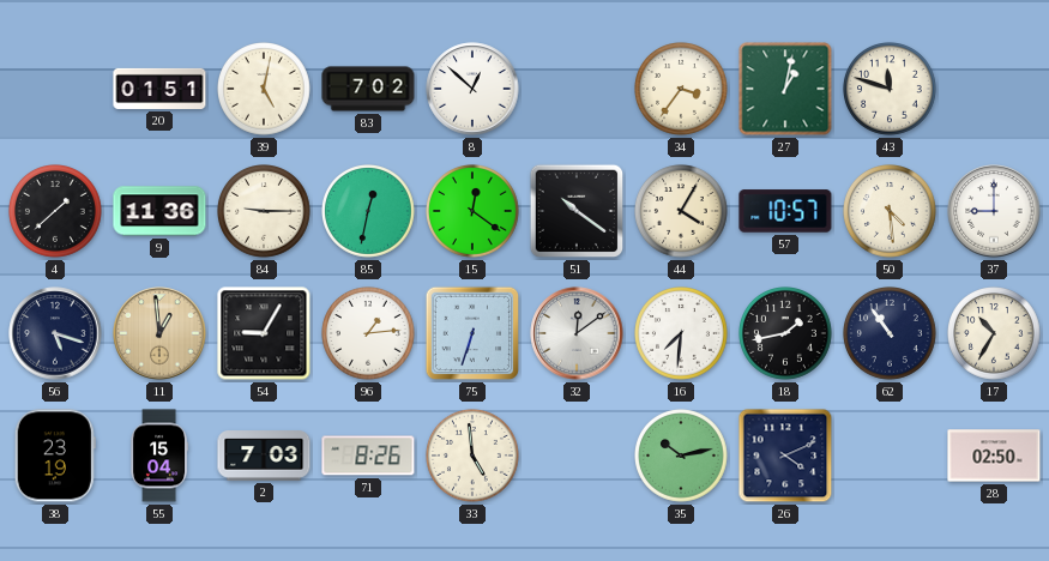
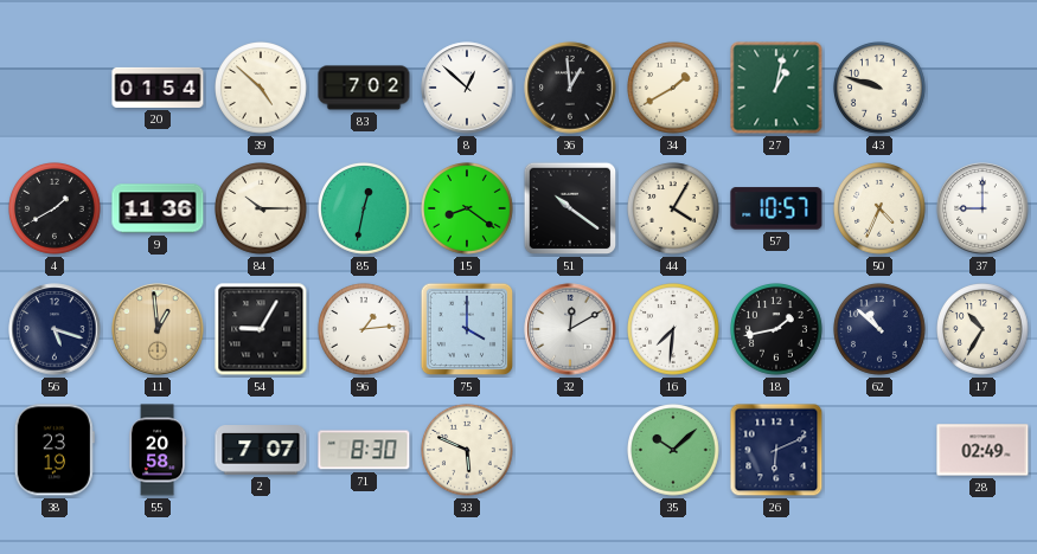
20: 01:51 -> 01:54 (158, 88)
39: 5:02 -> 4:52 (262, 89)
36: none -> 12:59 (570, 88)
34: 3:36 -> 1:40 (674, 89)
43: 11:48 -> 9:48 (881, 89)
4: 1:38 -> 1:40 (56, 210)
84: 9:15 -> 10:15 (262, 210)
15: 12:21 -> 8:21 (468, 210)
50: 4:29 -> 4:34 (881, 210)
75: 6:33 -> 4:00 (467, 329)
32: 12:09 -> 12:10 (570, 329)
62: 10:54 -> 10:52 (881, 330)
55: 15:04 -> 20:58 (158, 450)
2: 7:03 -> 7:07 (261, 450)
71: 8:26 -> 8:30 (364, 450)
33: 4:59 -> 5:49 (468, 451)
35: 10:13 -> 10:08 (674, 451)
26: 4:11 -> 6:11 (776, 450)
28: 02:50 -> 02:49 (982, 450)
